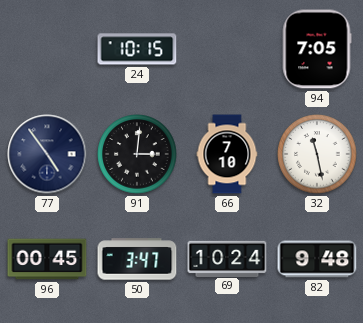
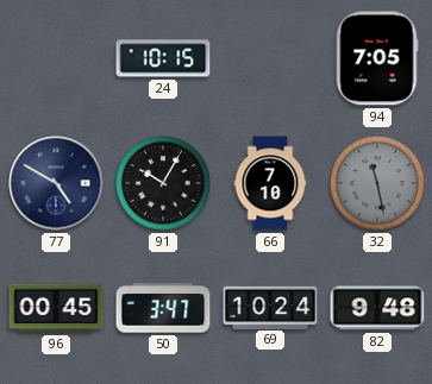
77: 4:54 -> 4:50 (56, 183)
91: 3:01 -> 10:05 (163, 183)
32 dial: white -> grey (377, 183)
